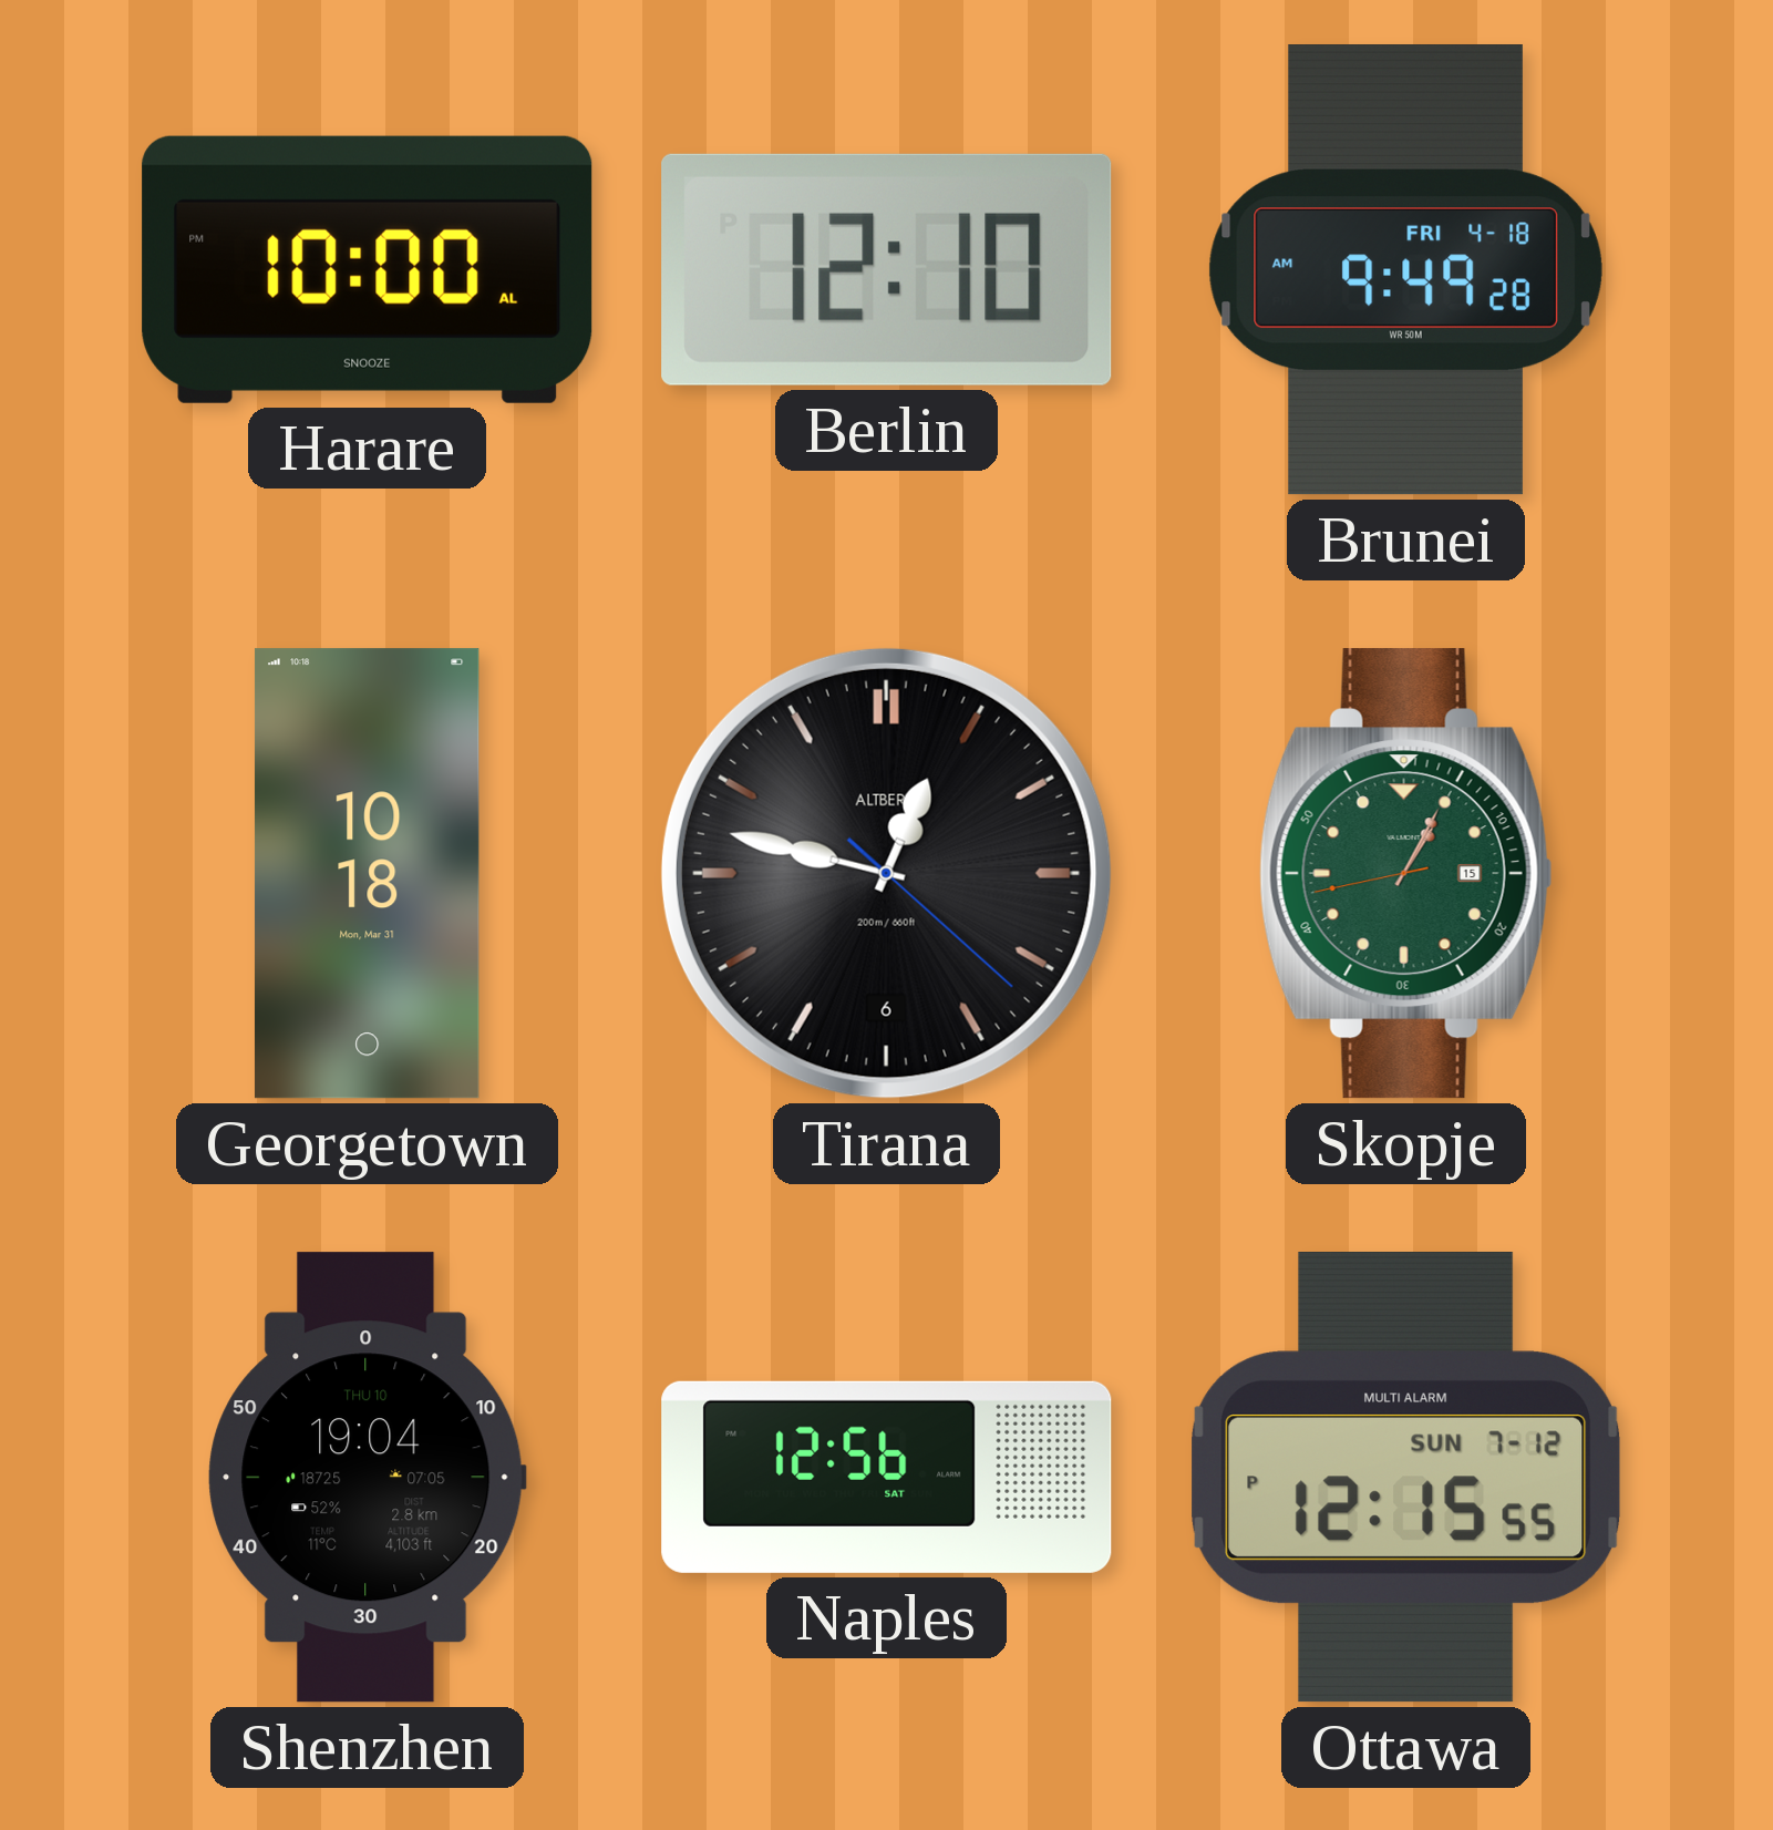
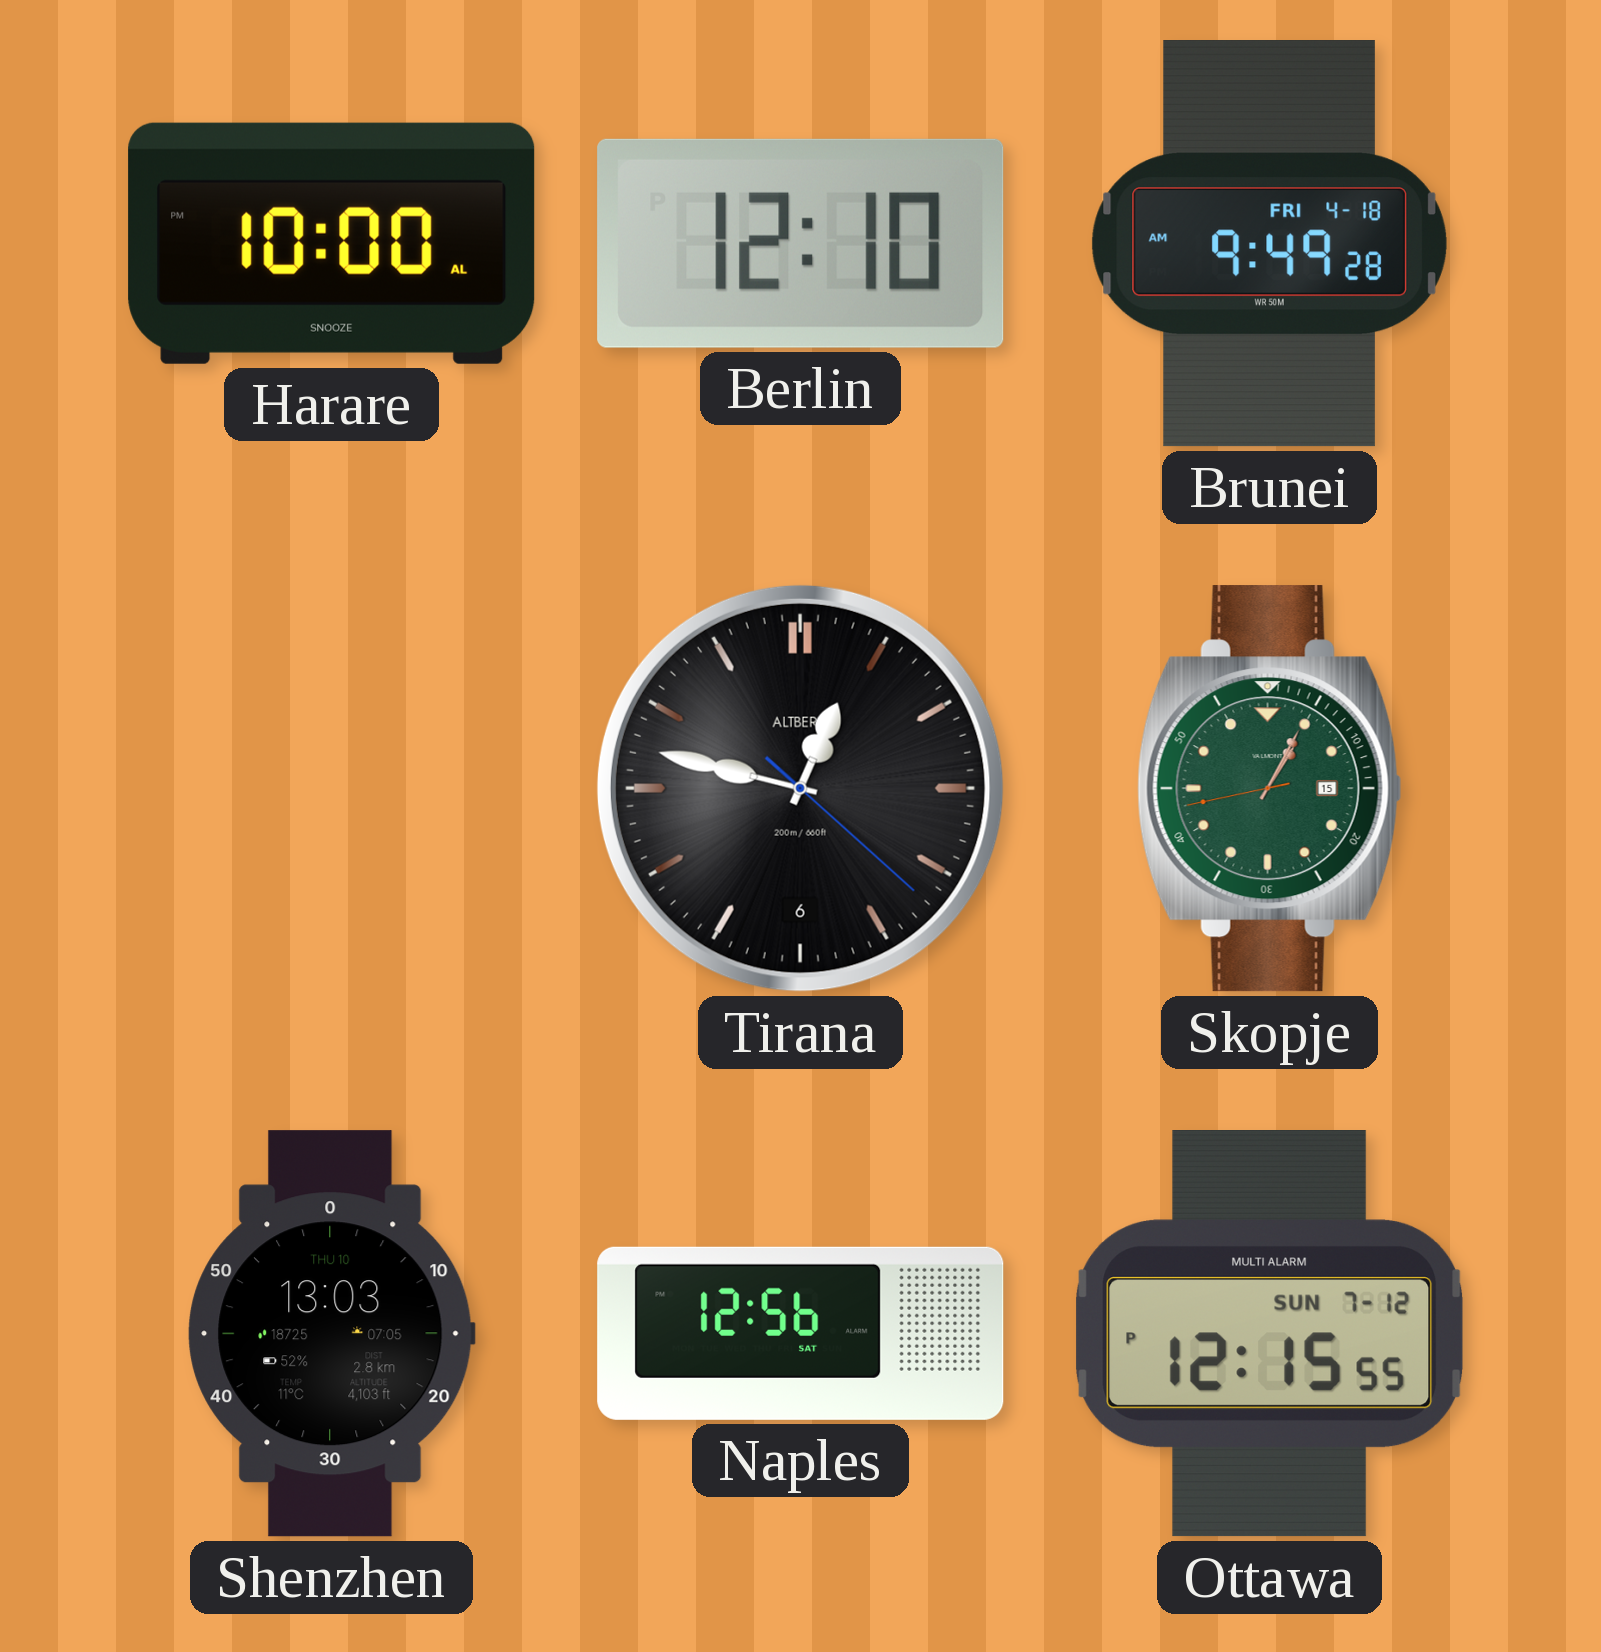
Georgetown: 10:18 -> none (367, 874)
Shenzhen: 19:04 -> 13:03 (331, 1334)
